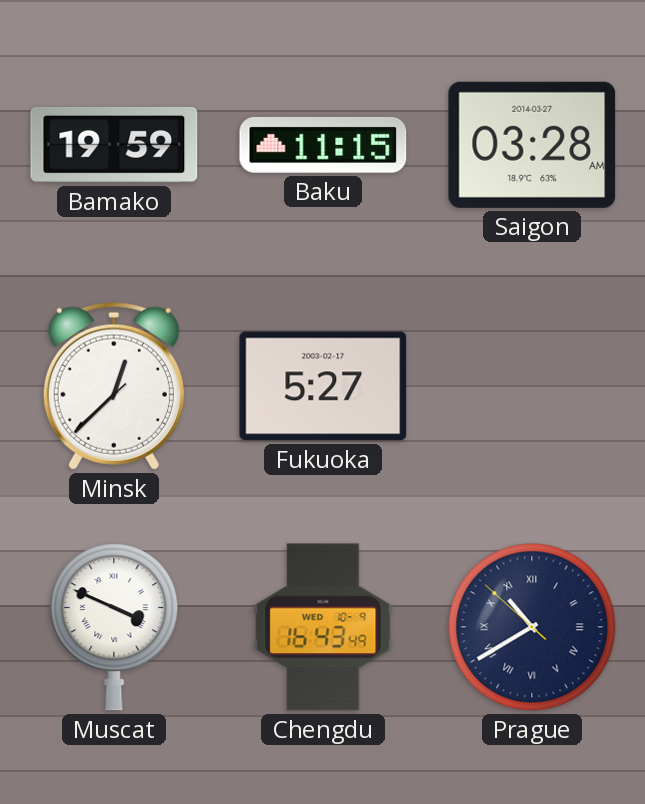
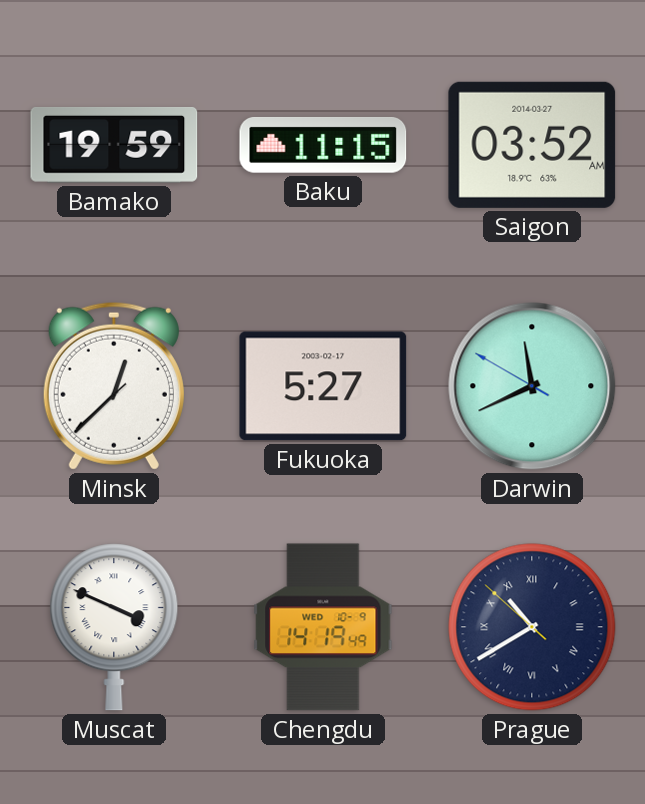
Saigon: 03:28 -> 03:52 (532, 145)
Darwin: none -> 11:40 (532, 386)
Chengdu: 16:43 -> 14:19 (323, 627)
